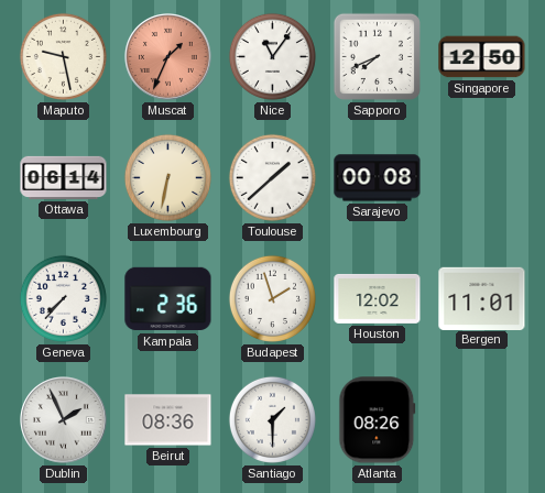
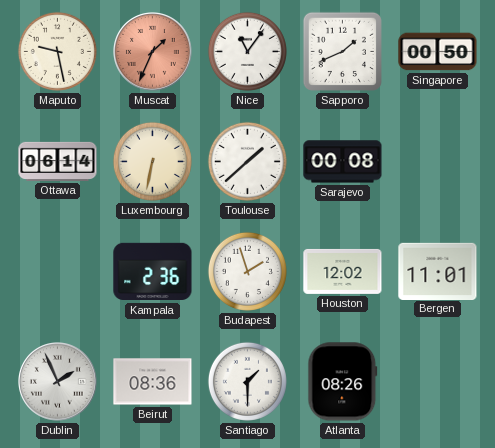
Sapporo: 7:41 -> 1:41 (342, 51)
Singapore: 12:50 -> 00:50 (438, 52)
Geneva: 7:37 -> none (63, 298)
